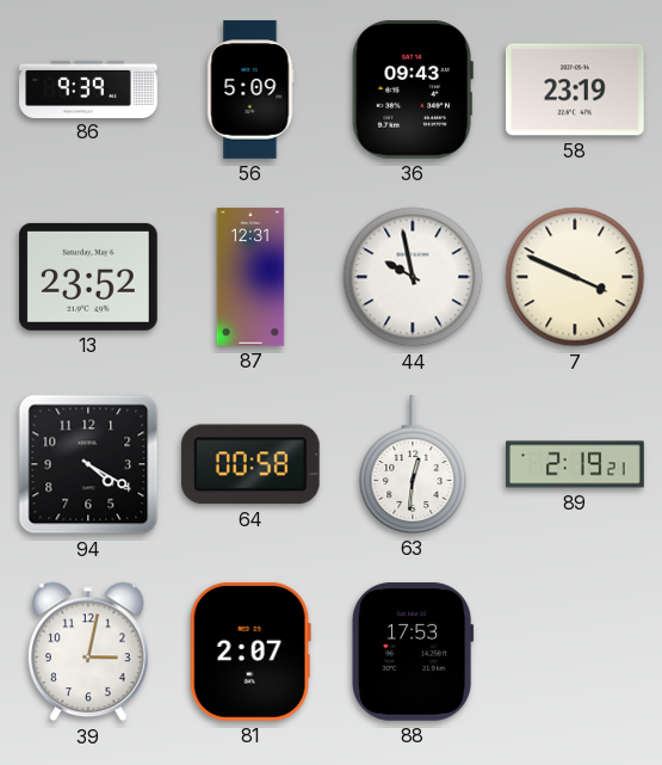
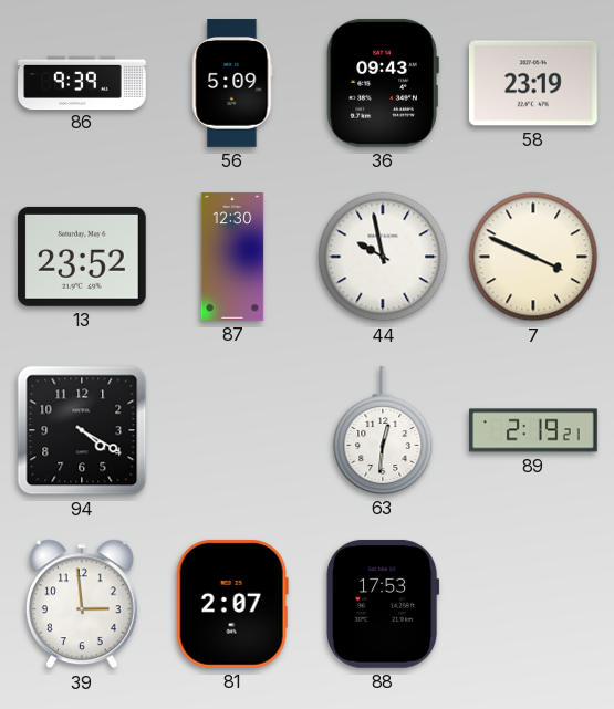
87: 12:31 -> 12:30 (232, 257)
64: 00:58 -> none (250, 464)
39: 3:02 -> 2:59 (83, 604)
